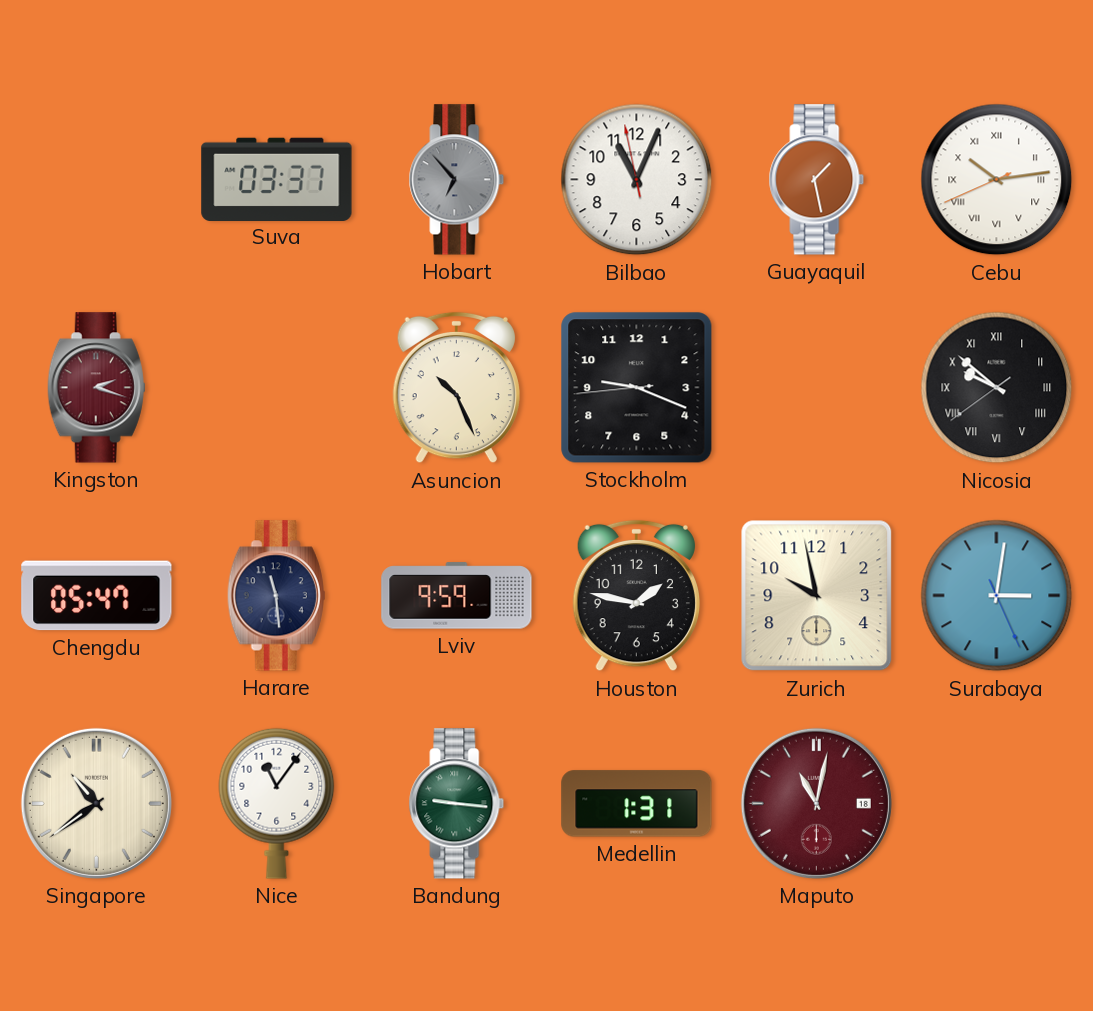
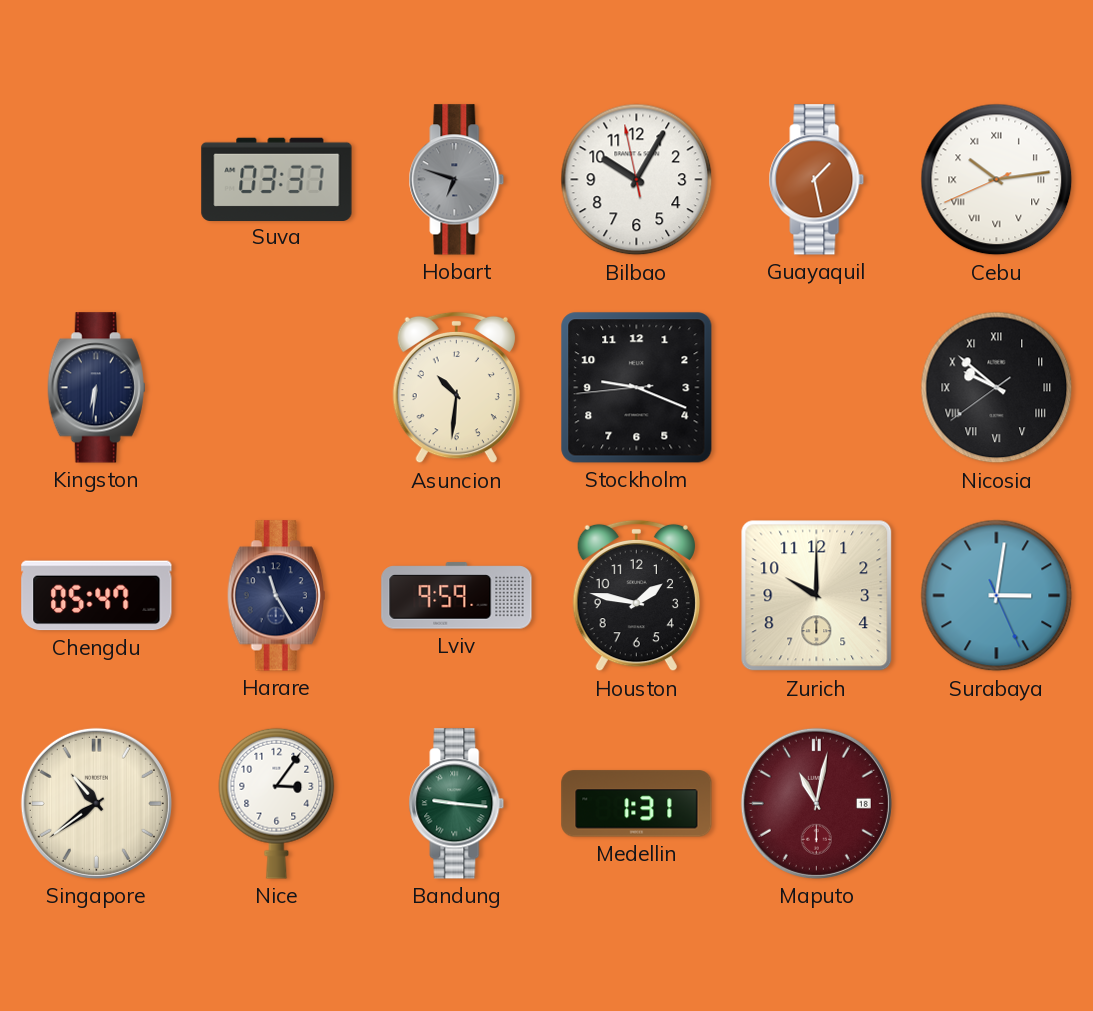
Hobart: 6:53 -> 6:48 (457, 180)
Bilbao: 11:03 -> 10:04 (637, 180)
Kingston: 2:18 -> 6:31 (96, 388)
Kingston dial: burgundy -> navy (96, 388)
Asuncion: 10:26 -> 10:31 (456, 388)
Harare: 11:29 -> 11:25 (276, 596)
Zurich: 9:58 -> 10:00 (817, 596)
Nice: 11:06 -> 3:06 (277, 803)
